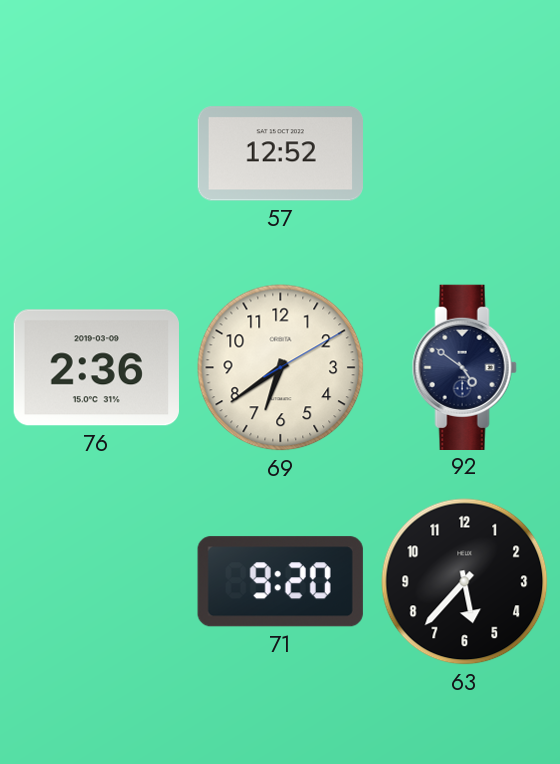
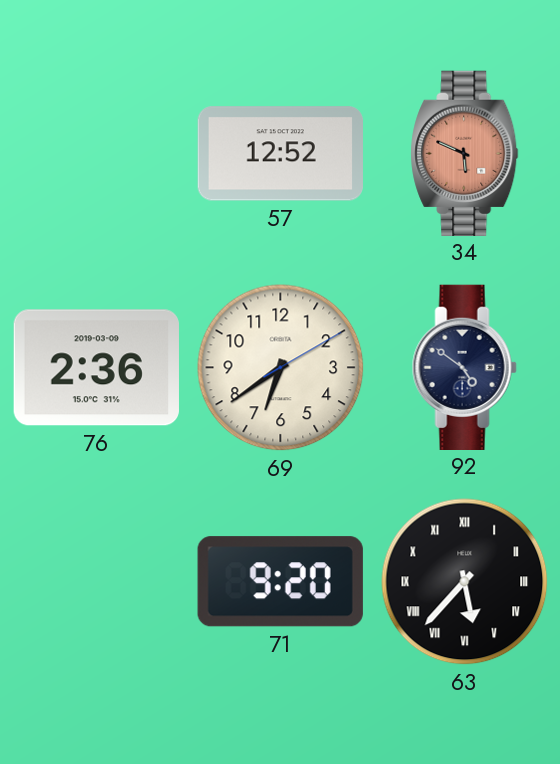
34: none -> 5:49 (465, 153)
63 numerals: Arabic -> Roman (465, 582)
